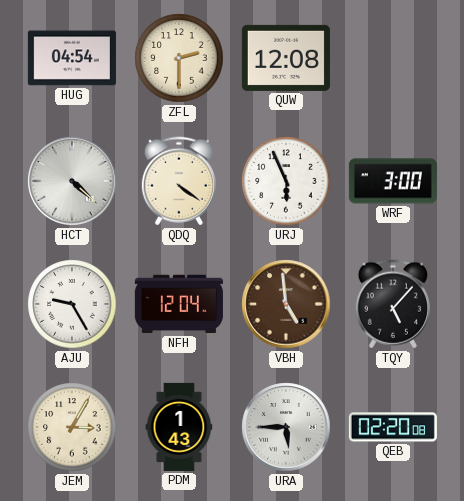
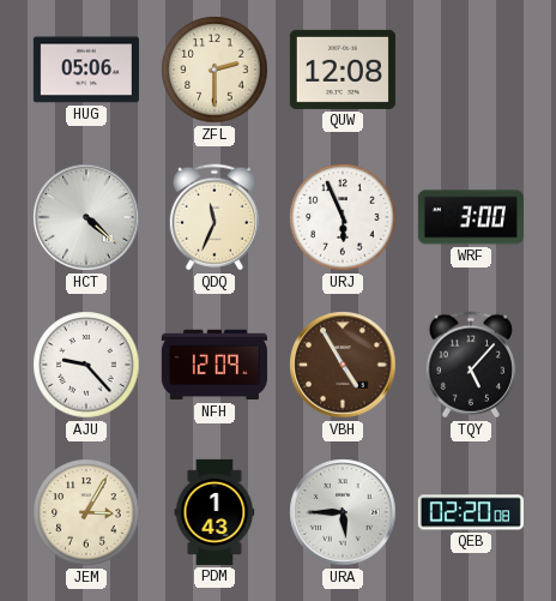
HUG: 04:54 -> 05:06 (86, 70)
QDQ: 4:21 -> 11:34 (214, 217)
AJU: 9:25 -> 9:23 (86, 365)
NFH: 12:04 -> 12:09 (214, 365)
VBH: 4:59 -> 4:55 (343, 365)
